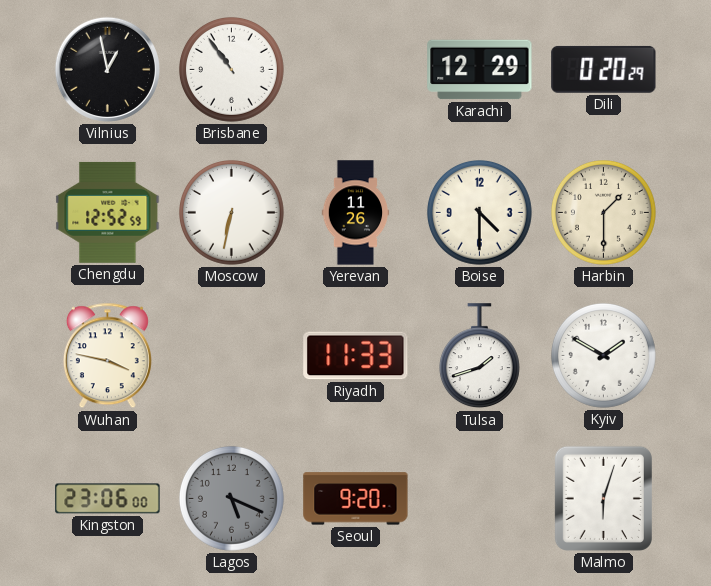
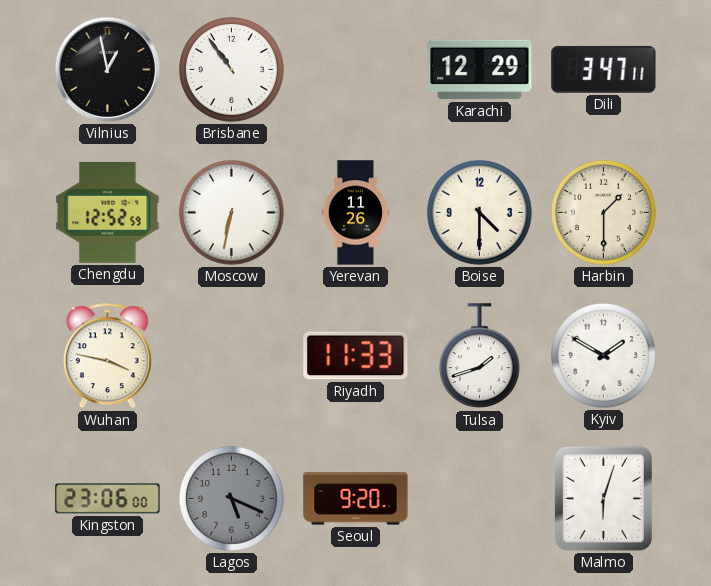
Dili: 0:20 -> 3:47 (604, 69)
